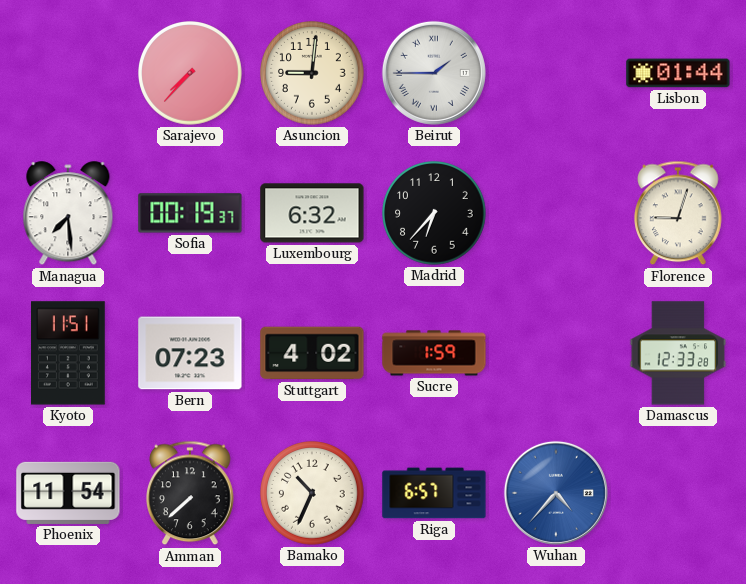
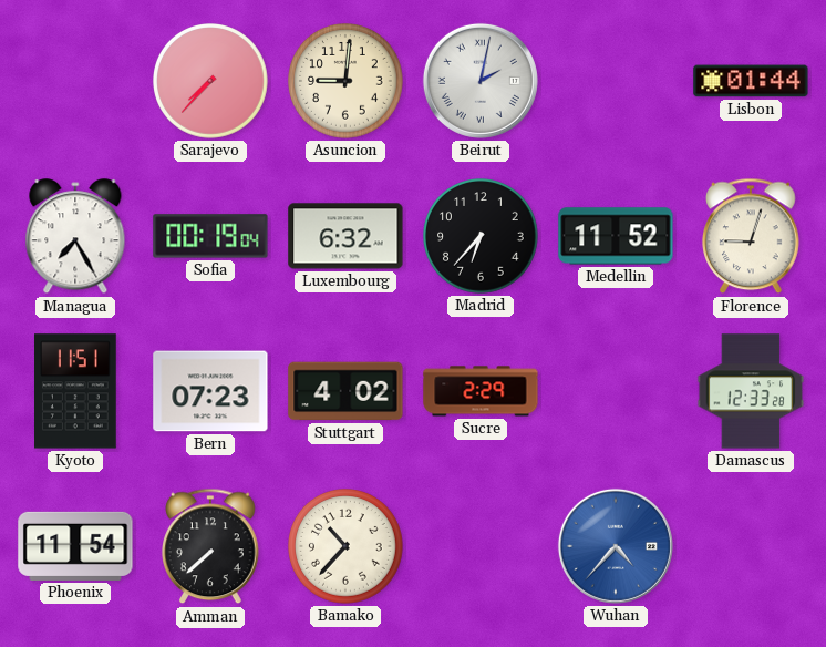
Beirut: 1:45 -> 2:02 (481, 81)
Managua: 7:29 -> 7:25 (75, 237)
Sofia: 00:19:37 -> 00:19:04 (210, 236)
Medellin: none -> 11:52 (616, 236)
Sucre: 1:59 -> 2:29 (481, 391)
Bamako: 10:34 -> 10:37 (345, 546)
Riga: 6:57 -> none (434, 493)
